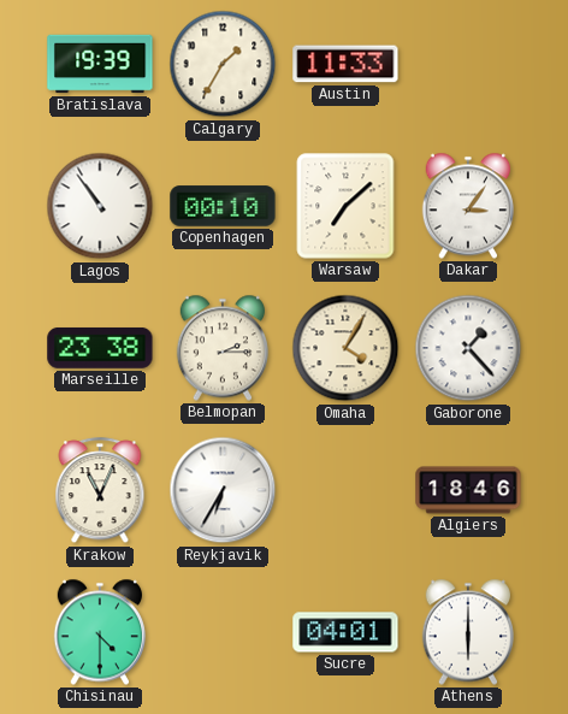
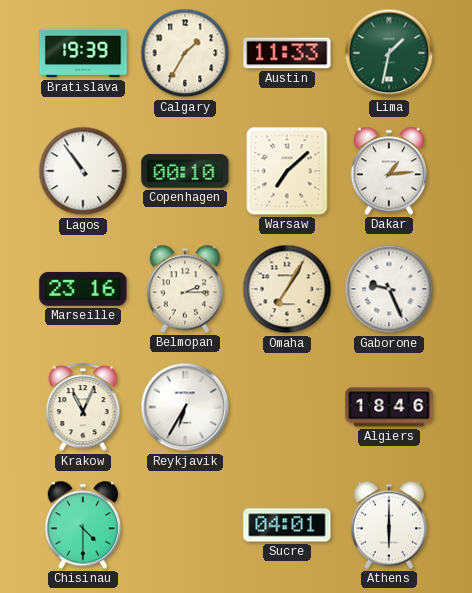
Lima: none -> 1:32 (389, 53)
Dakar: 3:06 -> 1:14 (388, 171)
Marseille: 23:38 -> 23:16 (83, 289)
Omaha: 4:05 -> 7:05 (287, 289)
Gaborone: 1:23 -> 9:26 (389, 289)
